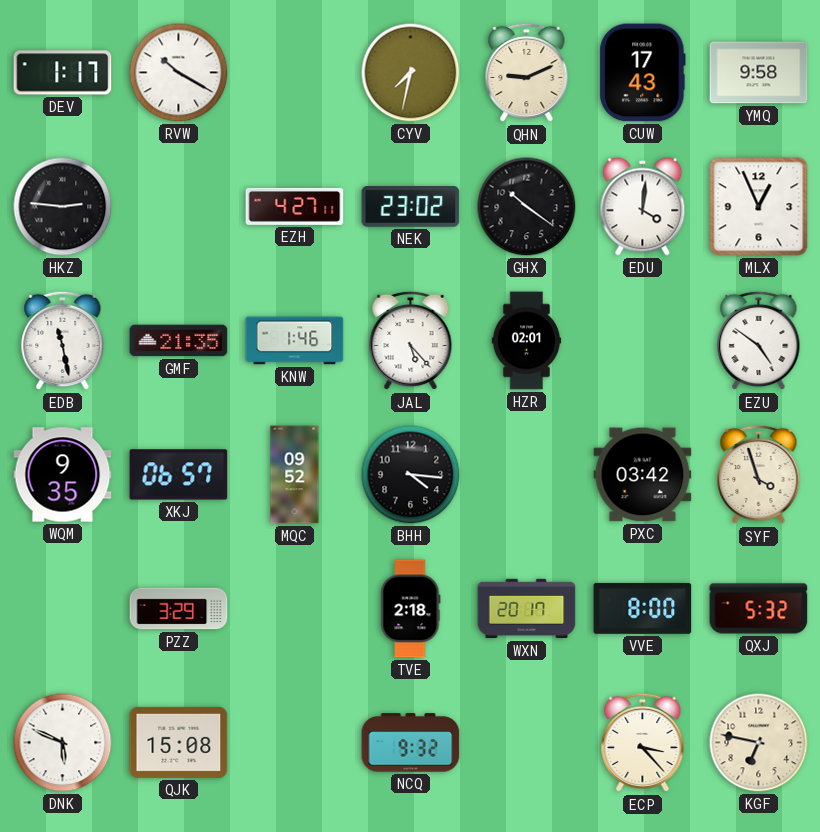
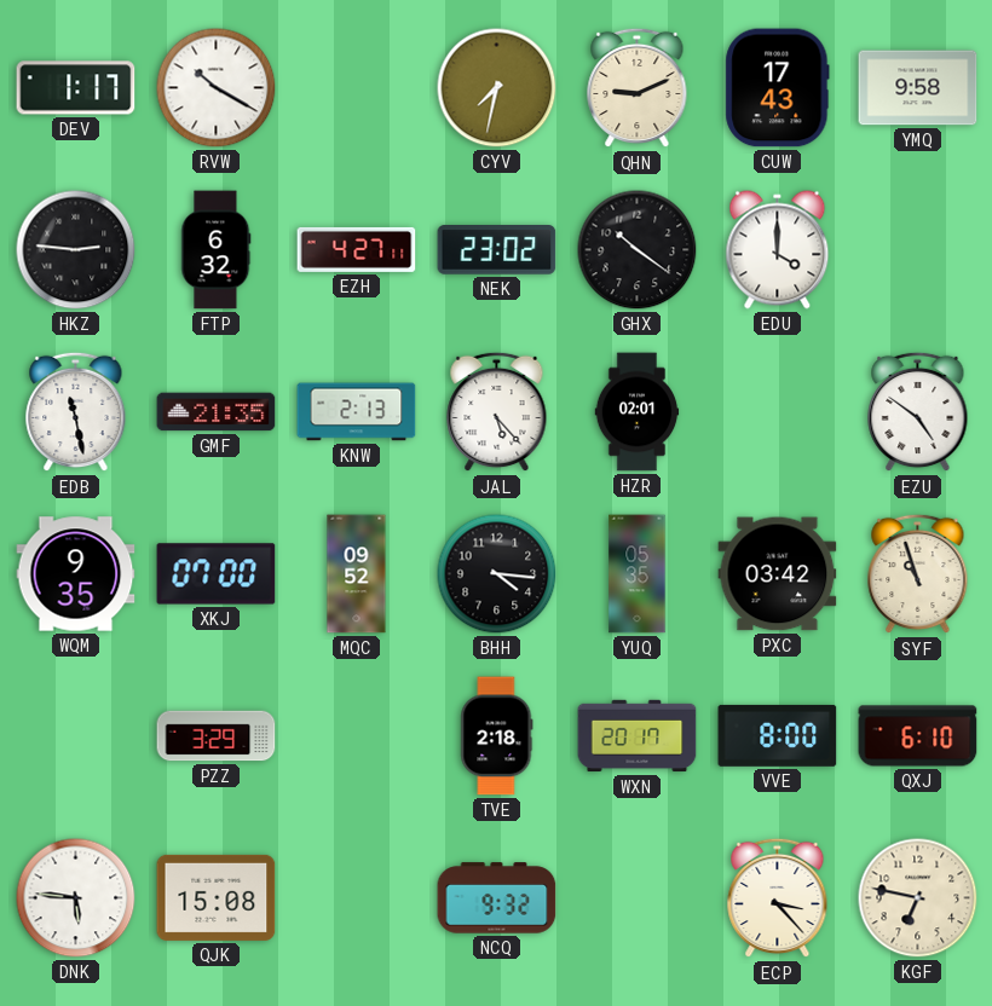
FTP: none -> 6:32 (217, 250)
EDU: 4:01 -> 4:00 (778, 250)
MLX: 12:56 -> none (759, 207)
KNW: 1:46 -> 2:13 (357, 412)
XKJ: 06:57 -> 07:00 (217, 574)
YUQ: none -> 05:35 (638, 574)
SYF: 3:57 -> 10:57 (918, 574)
QXJ: 5:32 -> 6:10 (918, 736)
DNK: 5:49 -> 5:46 (76, 898)
